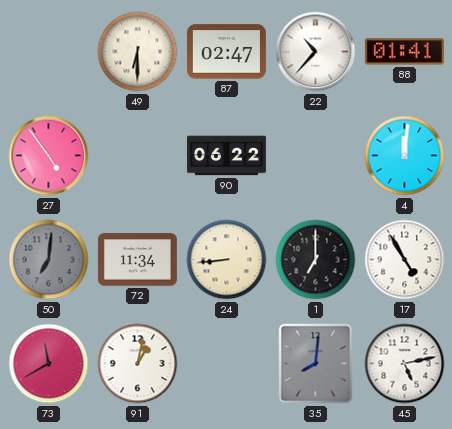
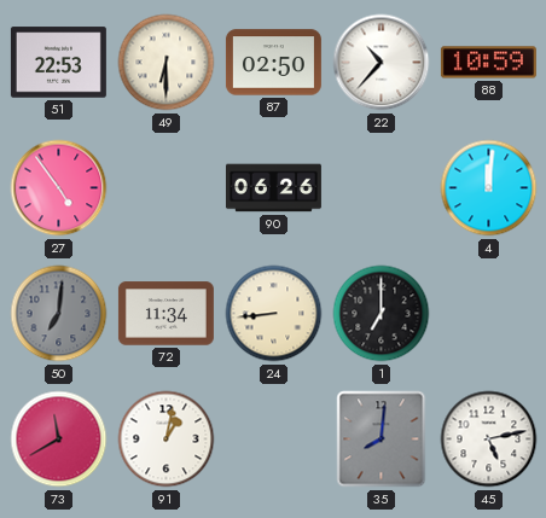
51: none -> 22:53 (58, 63)
87: 02:47 -> 02:50 (273, 63)
88: 01:41 -> 10:59 (488, 63)
90: 06:22 -> 06:26 (273, 188)
17: 4:55 -> none (405, 260)
